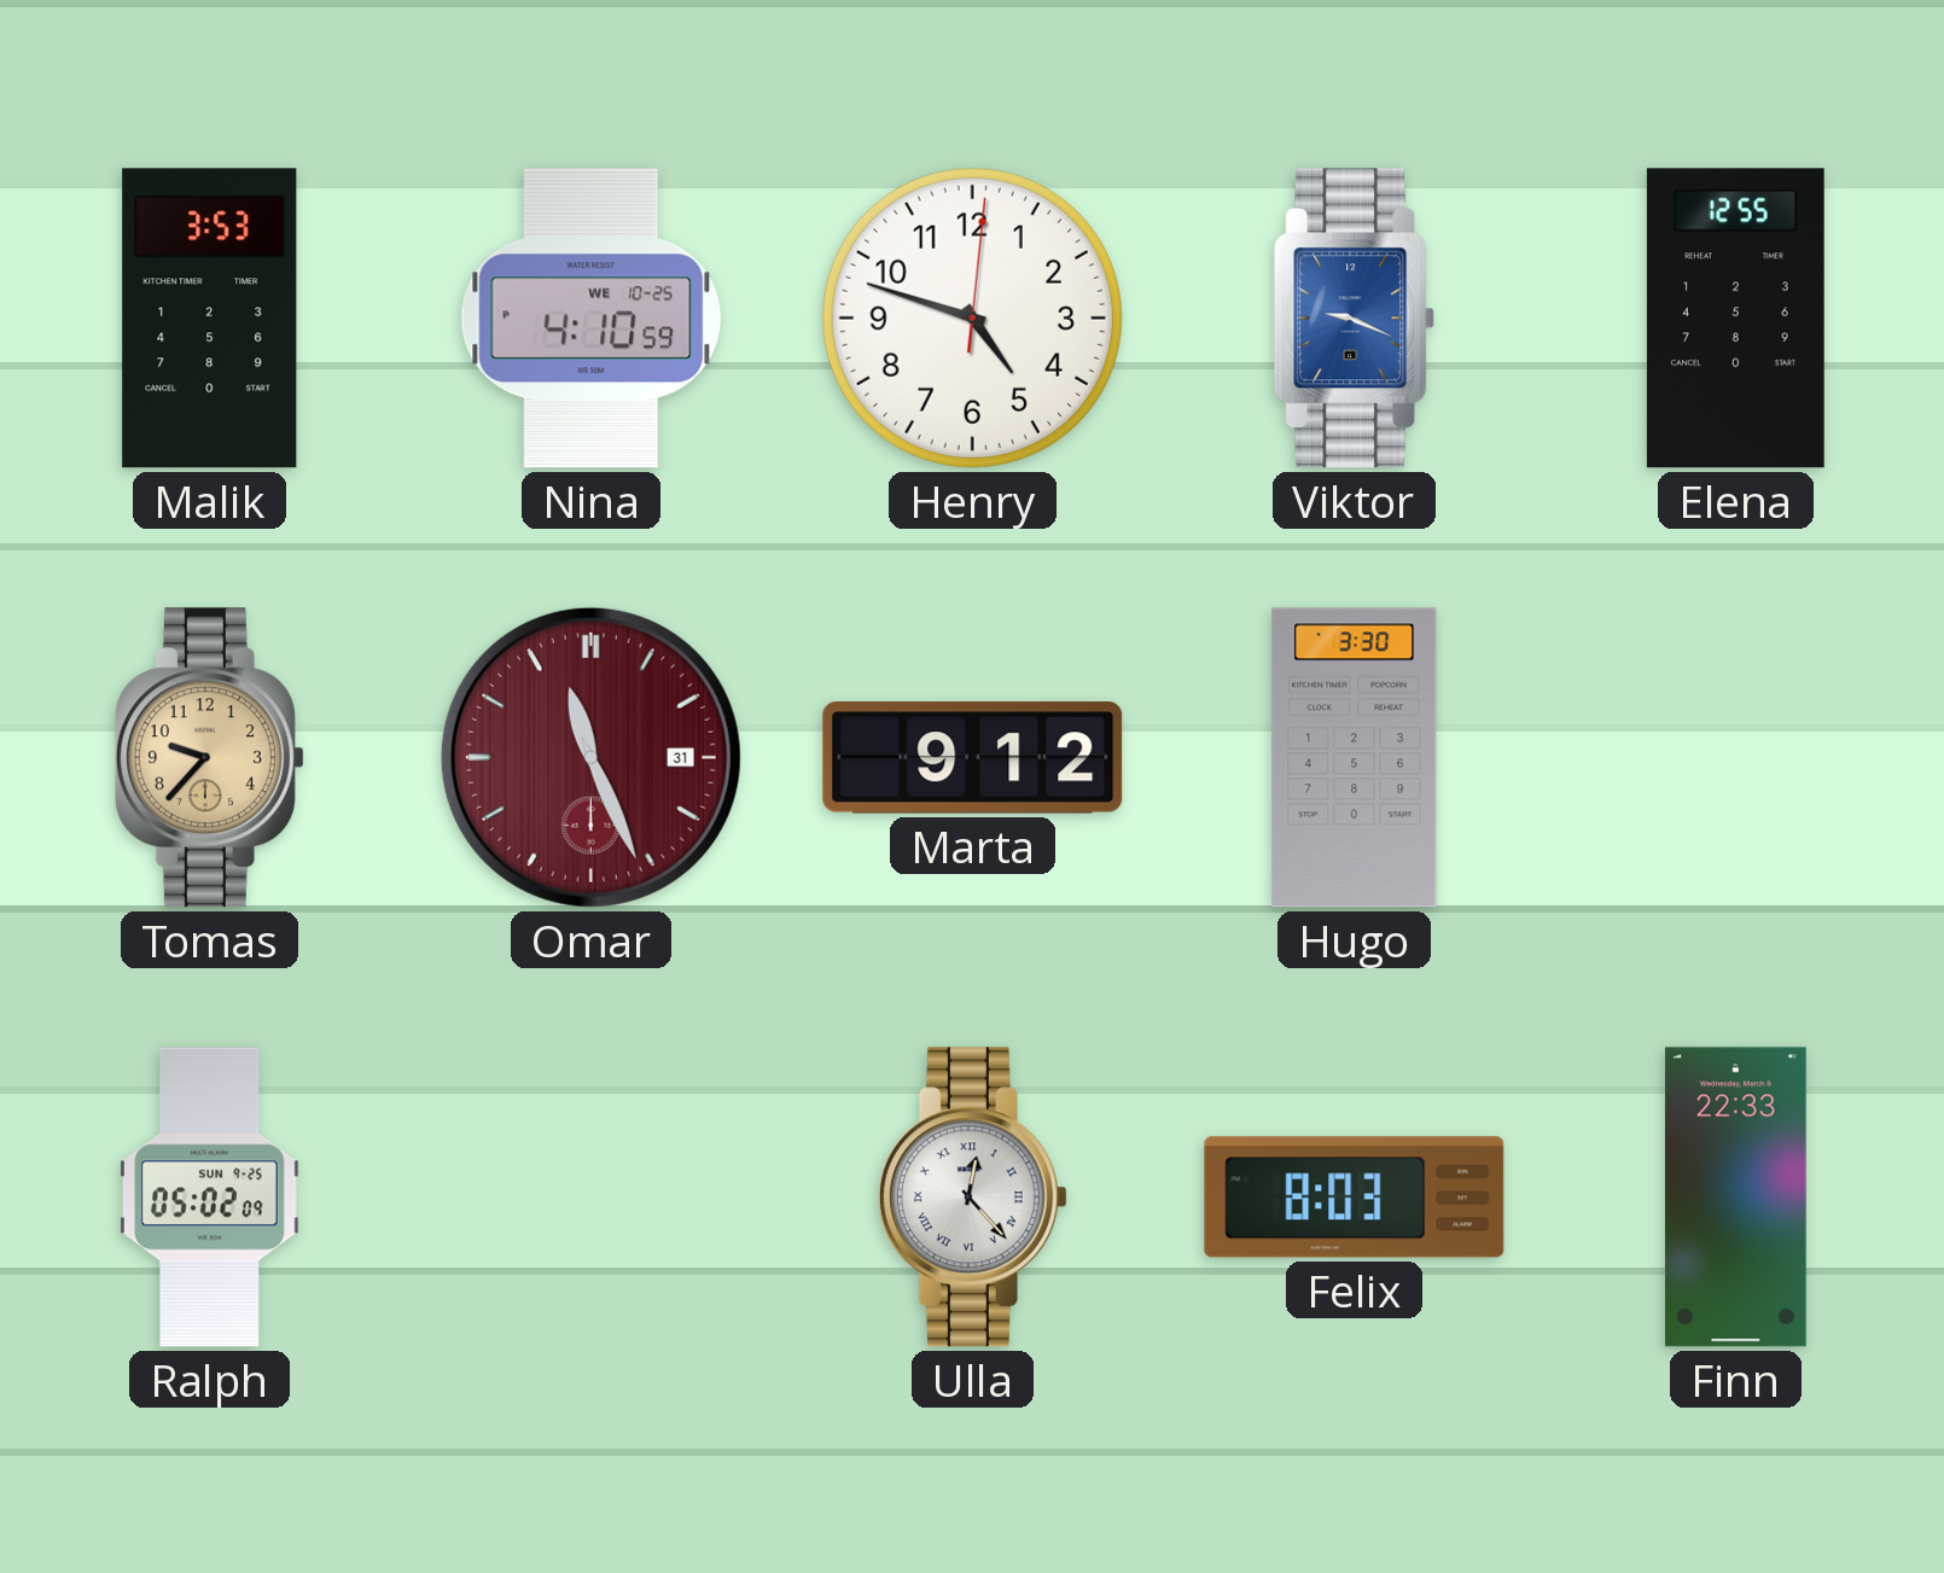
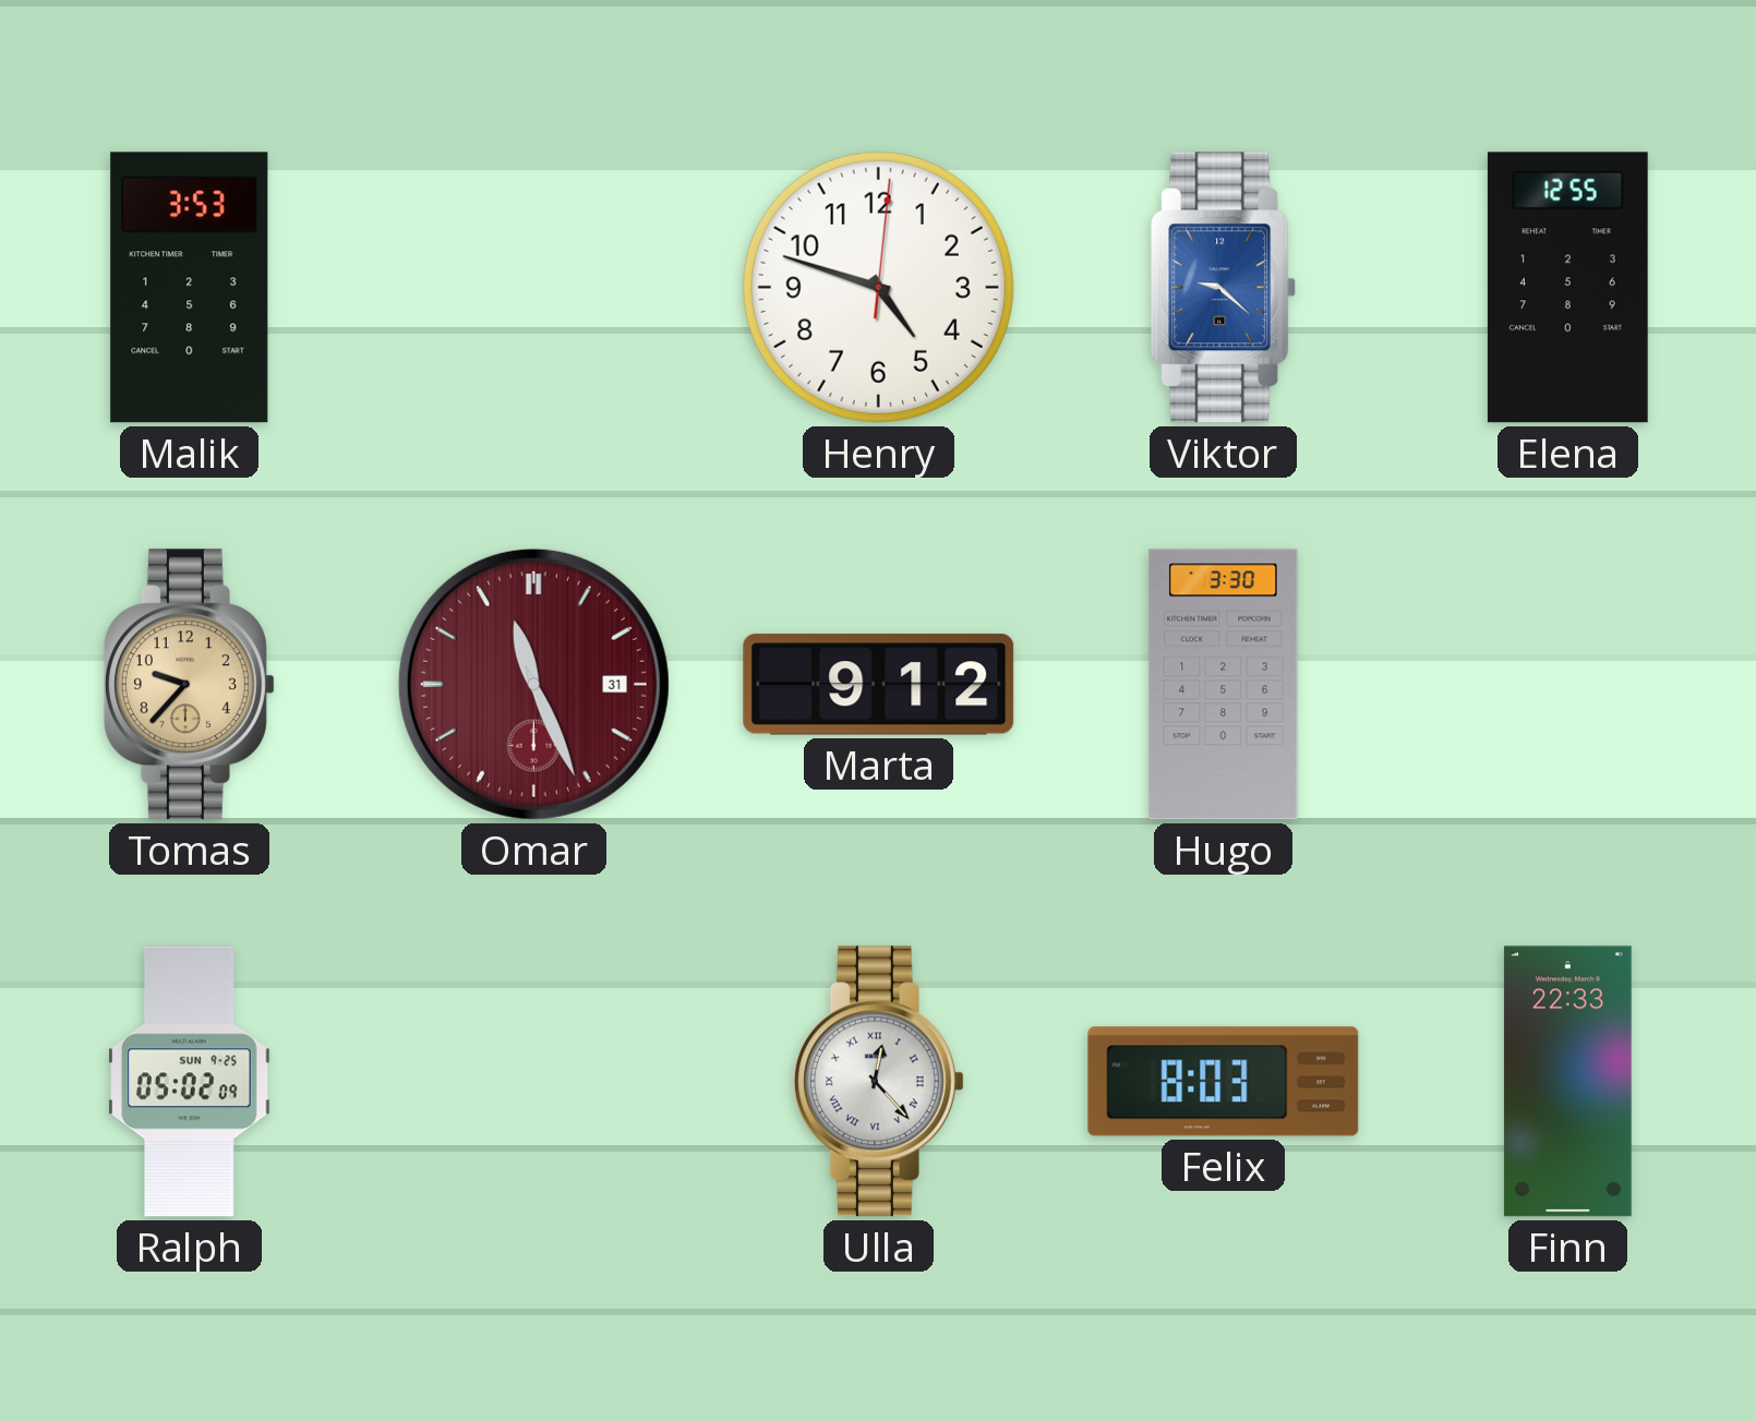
Nina: 4:10 -> none (592, 319)
Viktor: 9:19 -> 9:22 (1224, 288)
